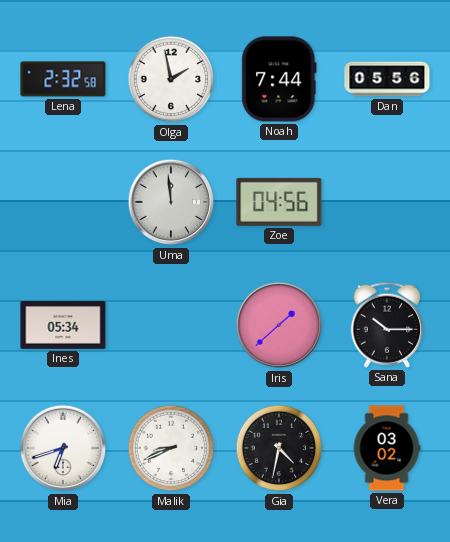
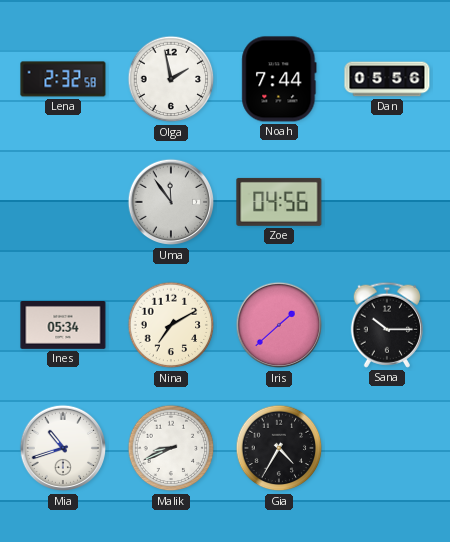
Uma: 11:59 -> 11:54 (171, 202)
Nina: none -> 7:10 (171, 325)
Mia: 6:42 -> 10:42 (63, 448)
Gia: 4:32 -> 4:35 (279, 448)
Vera: 03:02 -> none (387, 448)
